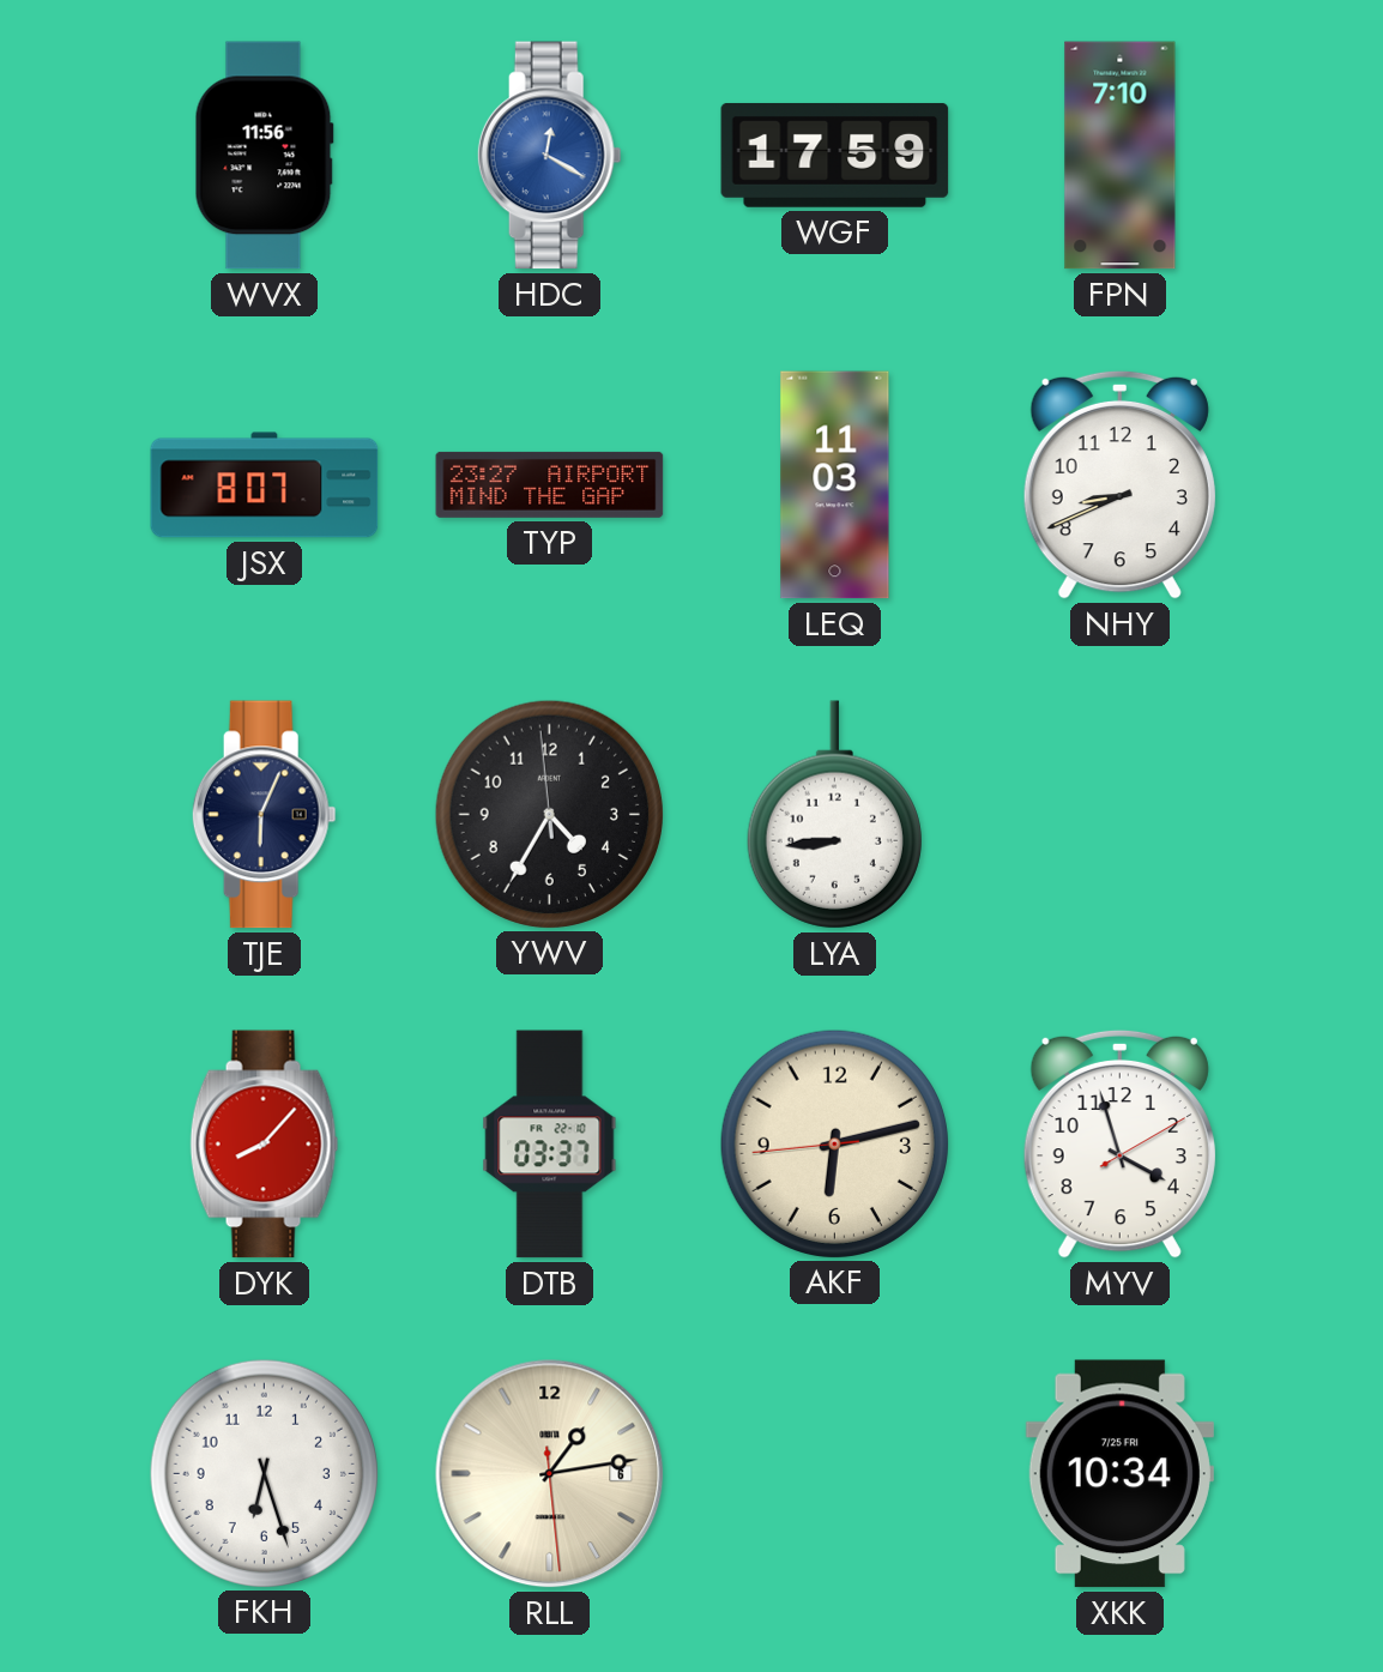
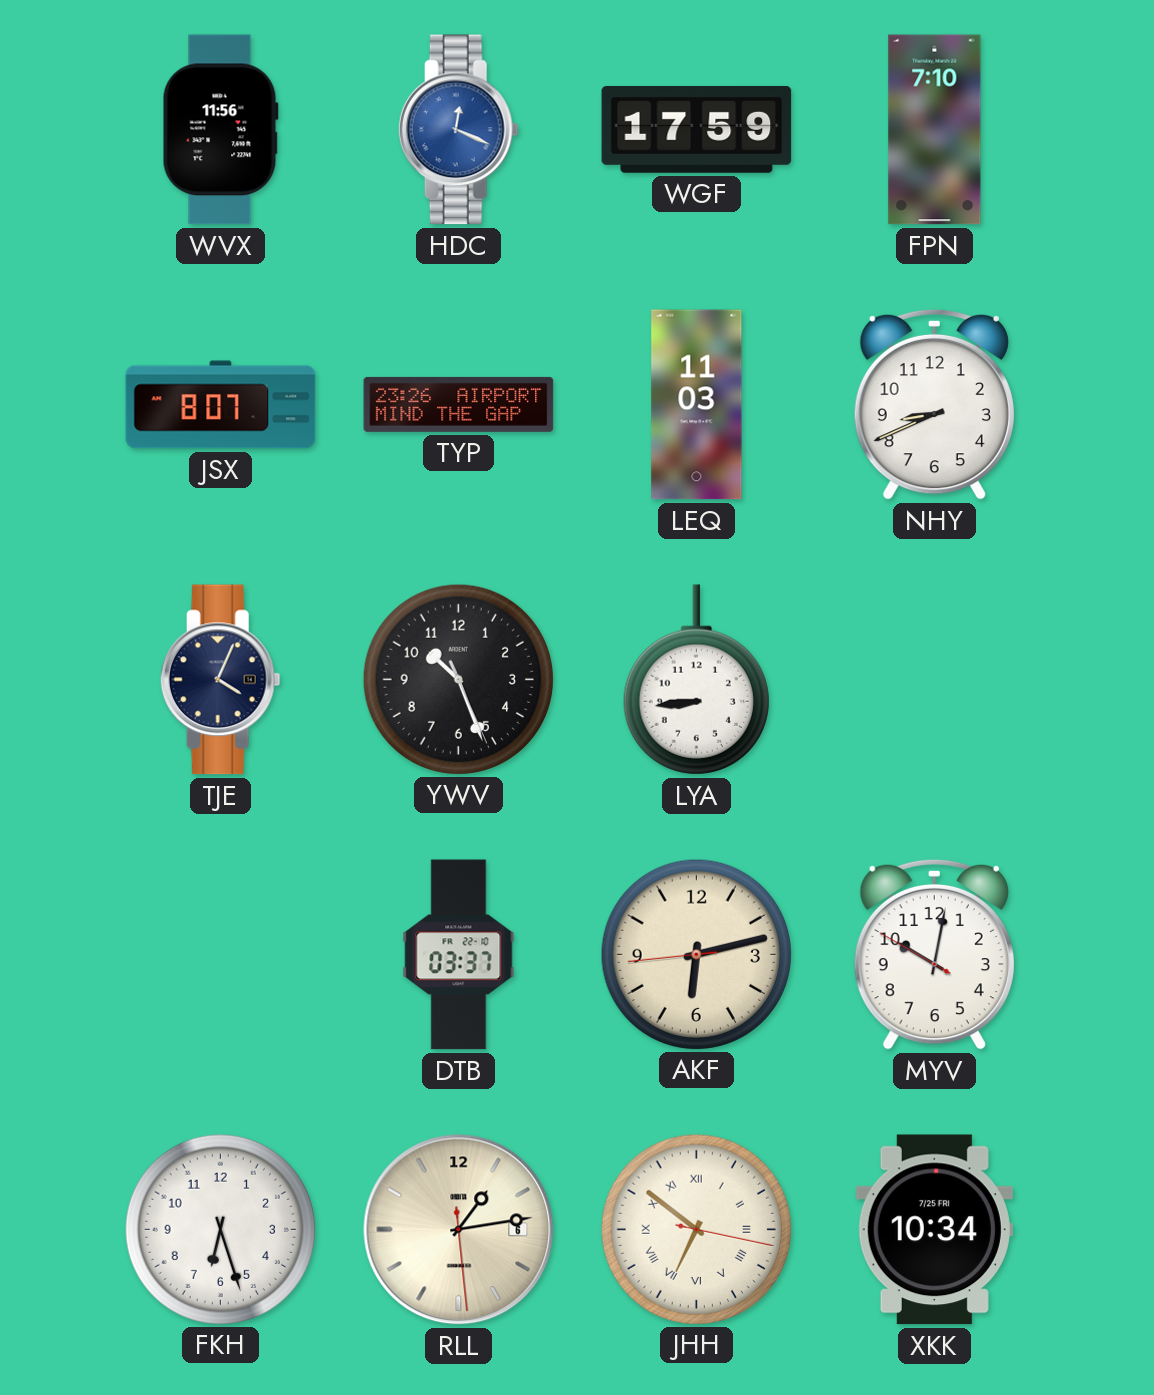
HDC: 12:20 -> 12:19 (458, 130)
TYP: 23:27 -> 23:26 (459, 404)
TJE: 6:04 -> 4:04 (220, 680)
YWV: 4:34 -> 10:26 (458, 679)
DYK: 8:07 -> none (265, 1145)
MYV: 3:57 -> 10:01 (934, 954)
JHH: none -> 6:51 (696, 1229)
